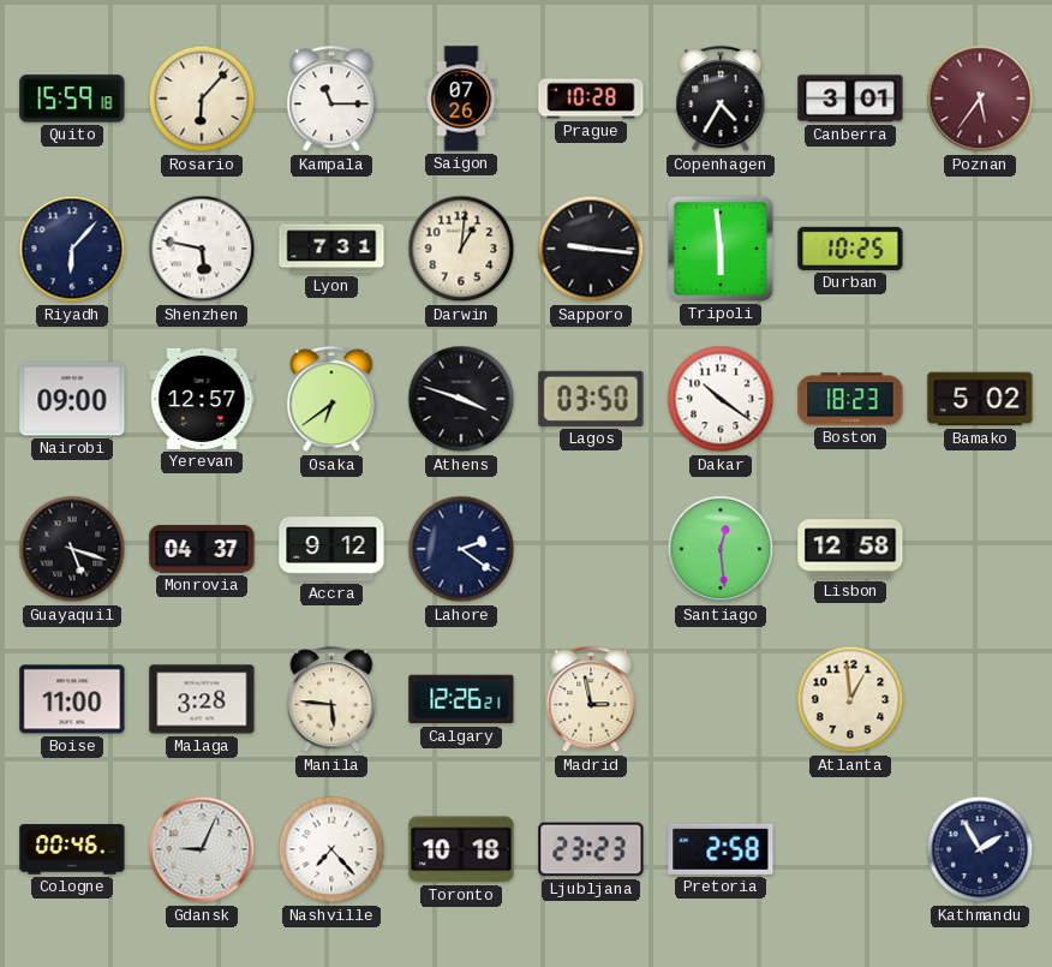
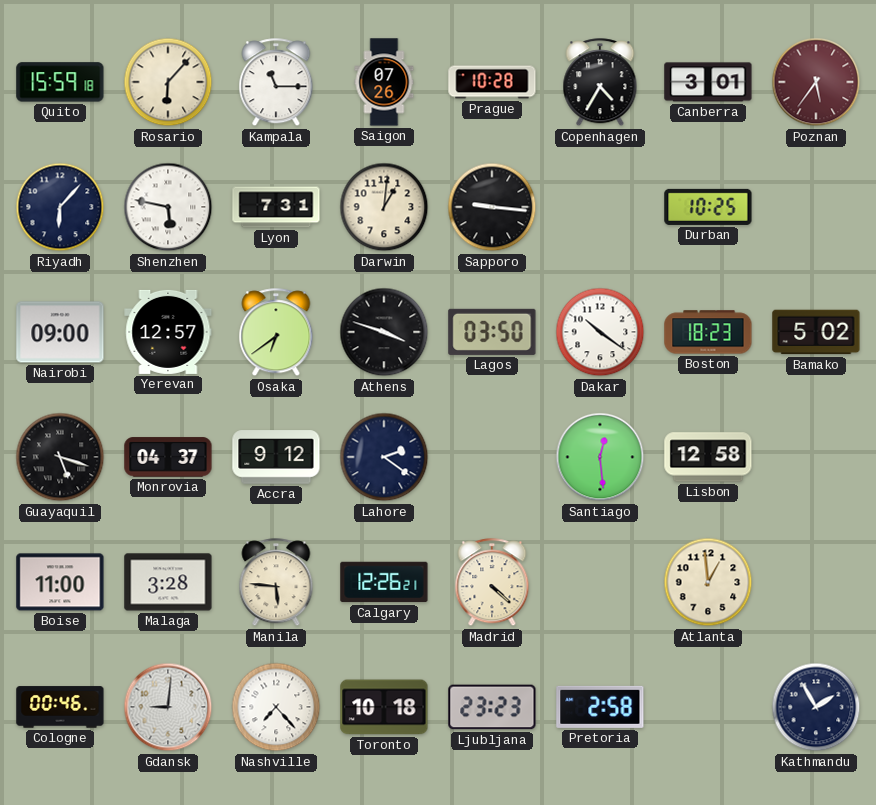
Tripoli: 5:59 -> none (721, 249)
Madrid: 2:58 -> 4:22 (492, 583)
Gdansk: 9:04 -> 9:01 (168, 707)
